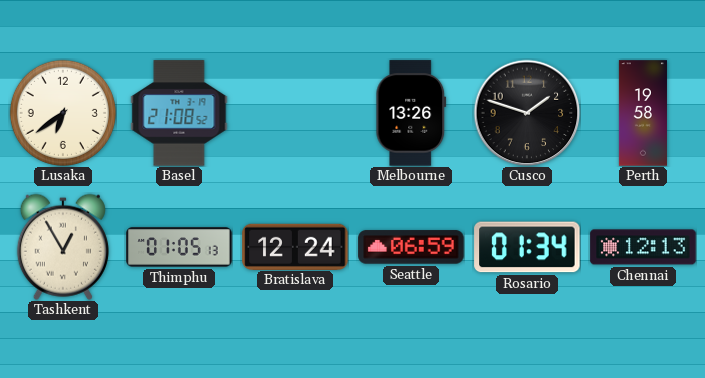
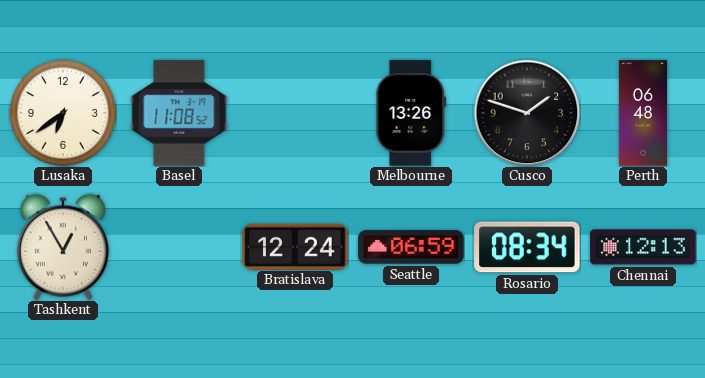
Basel: 21:08 -> 11:08 (179, 113)
Perth: 19:58 -> 06:48 (643, 113)
Thimphu: 01:05 -> none (179, 247)
Rosario: 01:34 -> 08:34 (527, 247)
